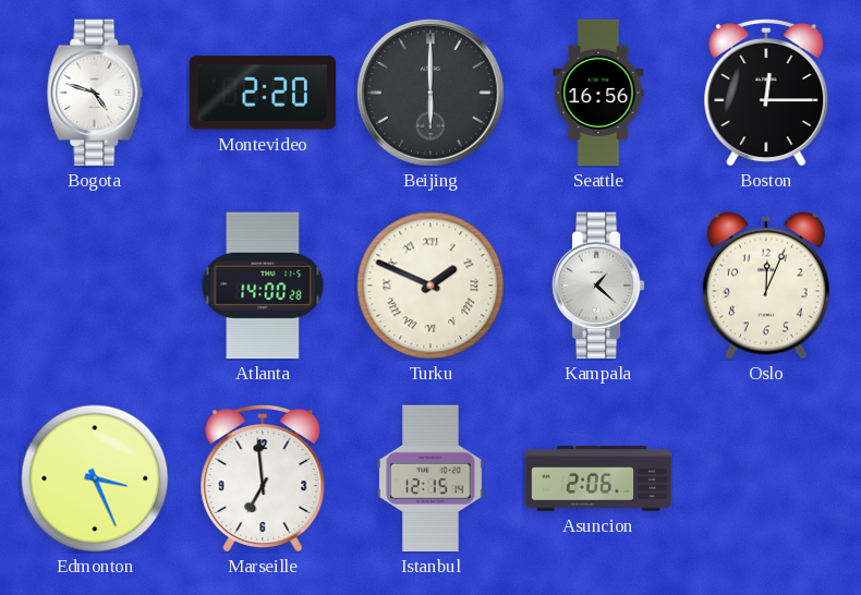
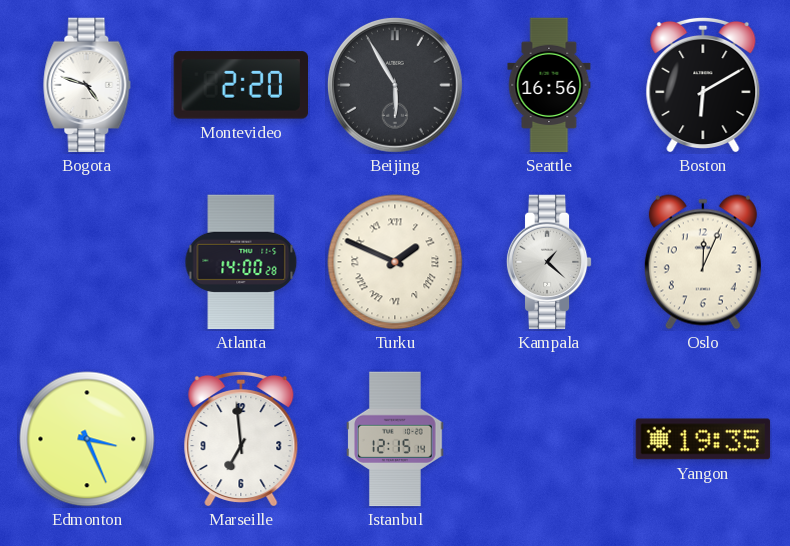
Beijing: 6:00 -> 5:55 (395, 85)
Boston: 12:15 -> 6:10 (703, 85)
Asuncion: 2:06 -> none (598, 478)
Yangon: none -> 19:35 (703, 439)
